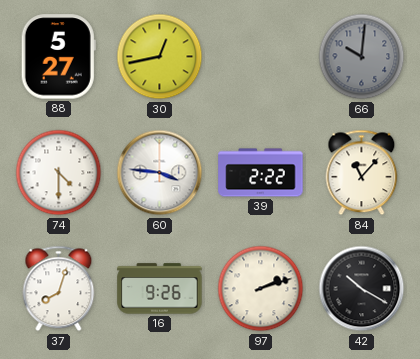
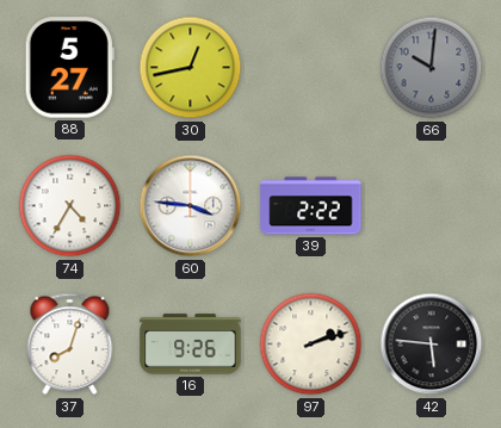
74: 4:30 -> 4:35 (70, 206)
84: 11:07 -> none (362, 173)
42: 10:20 -> 5:46 (432, 345)
